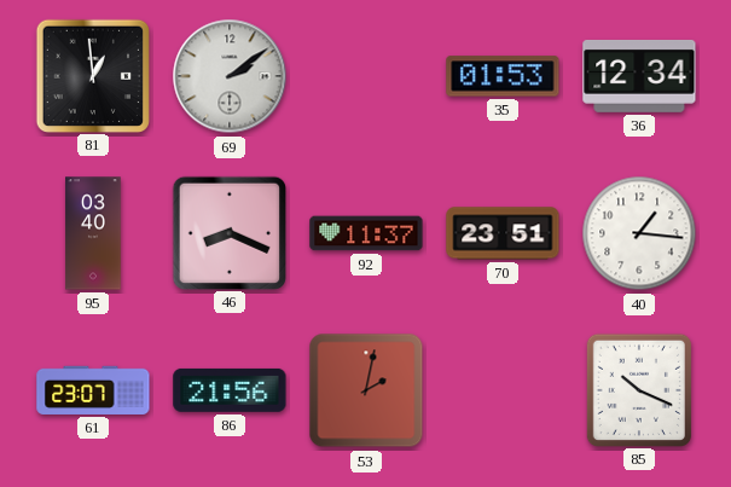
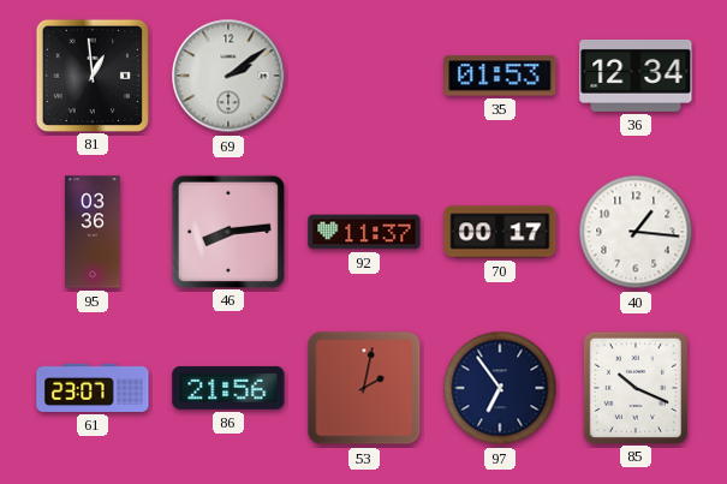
95: 03:40 -> 03:36 (93, 232)
46: 8:19 -> 8:14 (227, 231)
70: 23:51 -> 00:17 (500, 232)
97: none -> 6:54 (500, 388)
